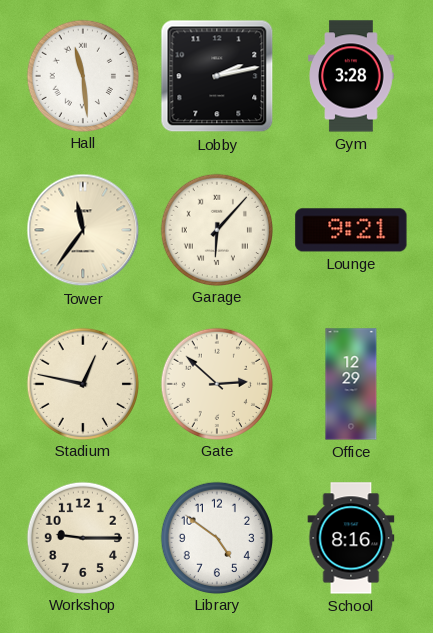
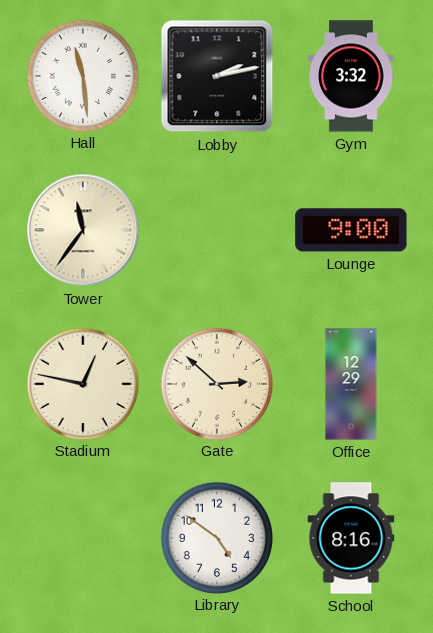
Gym: 3:28 -> 3:32 (351, 76)
Garage: 6:07 -> none (216, 229)
Lounge: 9:21 -> 9:00 (351, 230)
Workshop: 9:15 -> none (82, 537)
